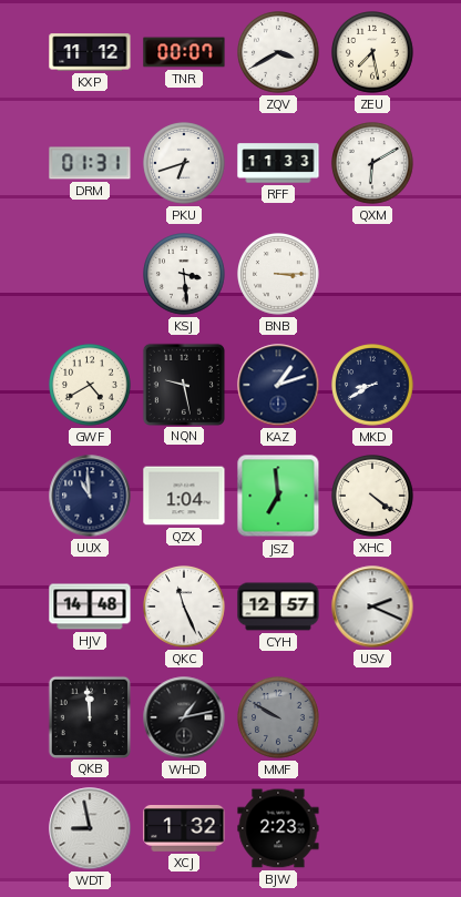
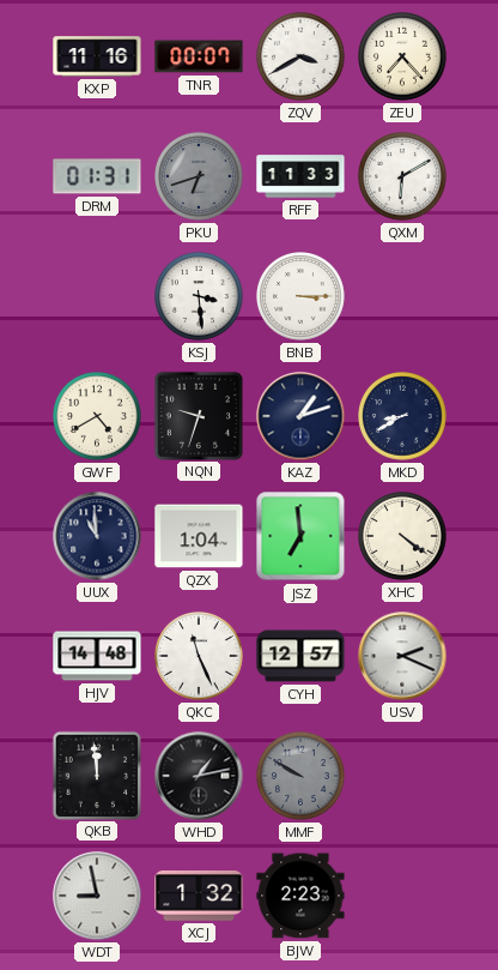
KXP: 11:12 -> 11:16 (97, 56)
ZEU: 7:28 -> 7:23 (403, 58)
PKU dial: white -> grey (200, 177)
NQN: 9:28 -> 9:33 (198, 415)
